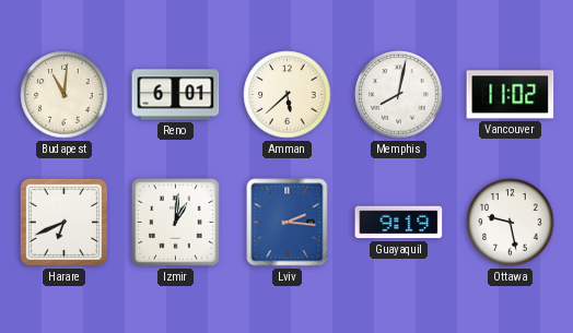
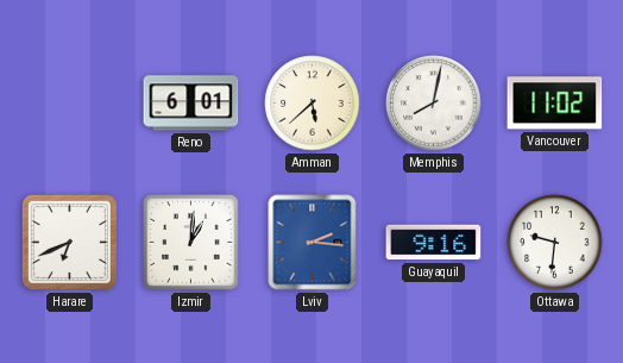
Budapest: 11:01 -> none (65, 95)
Guayaquil: 9:19 -> 9:16 (434, 243)
Ottawa: 9:28 -> 9:31 (555, 243)
